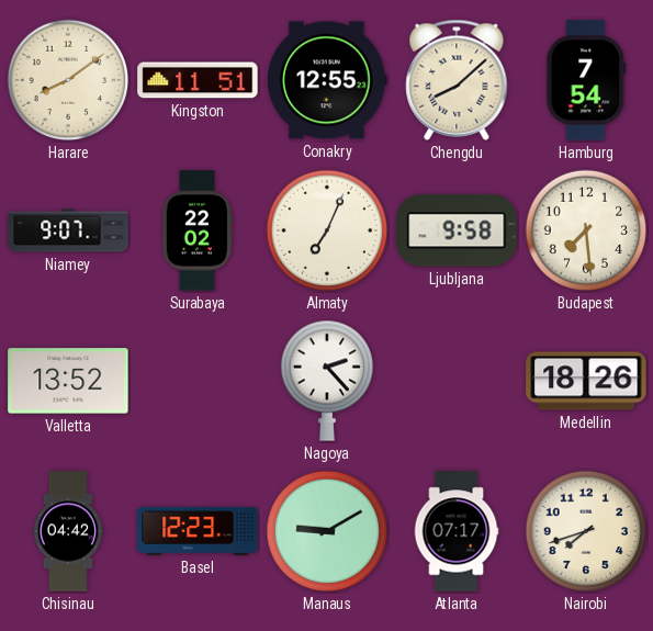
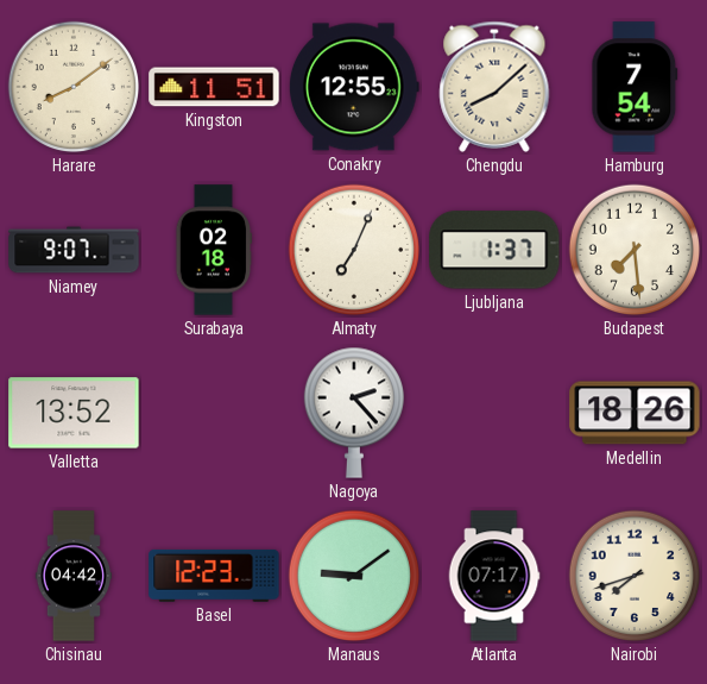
Surabaya: 22:02 -> 02:18 (214, 250)
Ljubljana: 9:58 -> 1:37 (494, 250)
Manaus: 9:10 -> 9:09 (354, 576)
